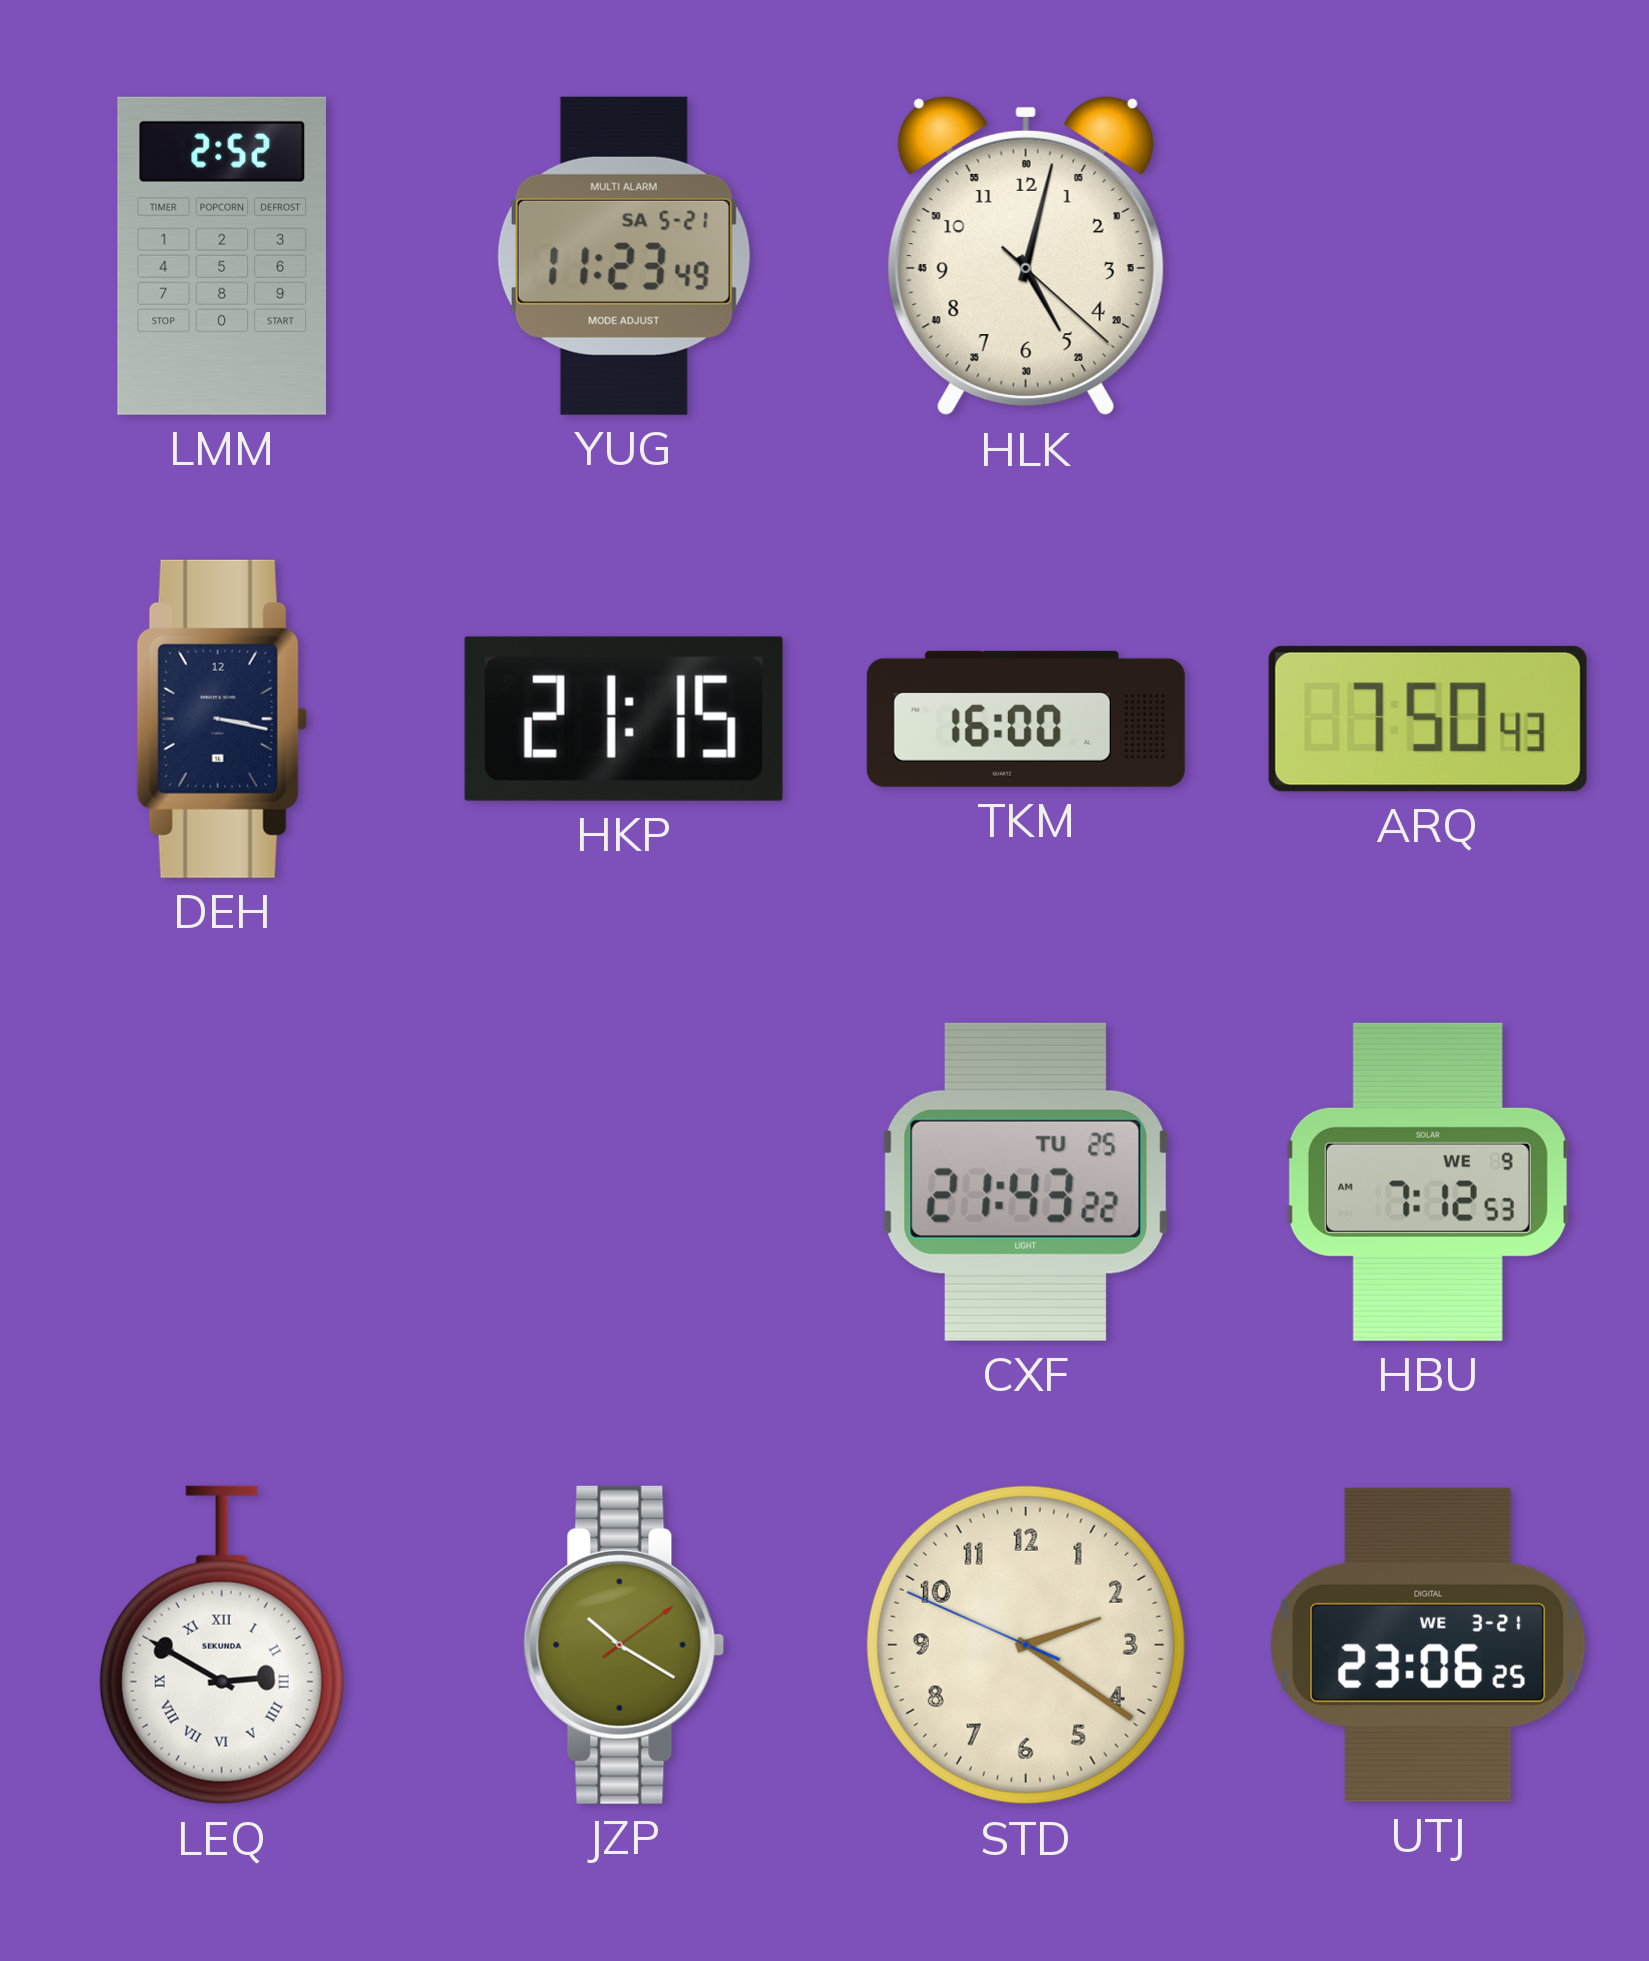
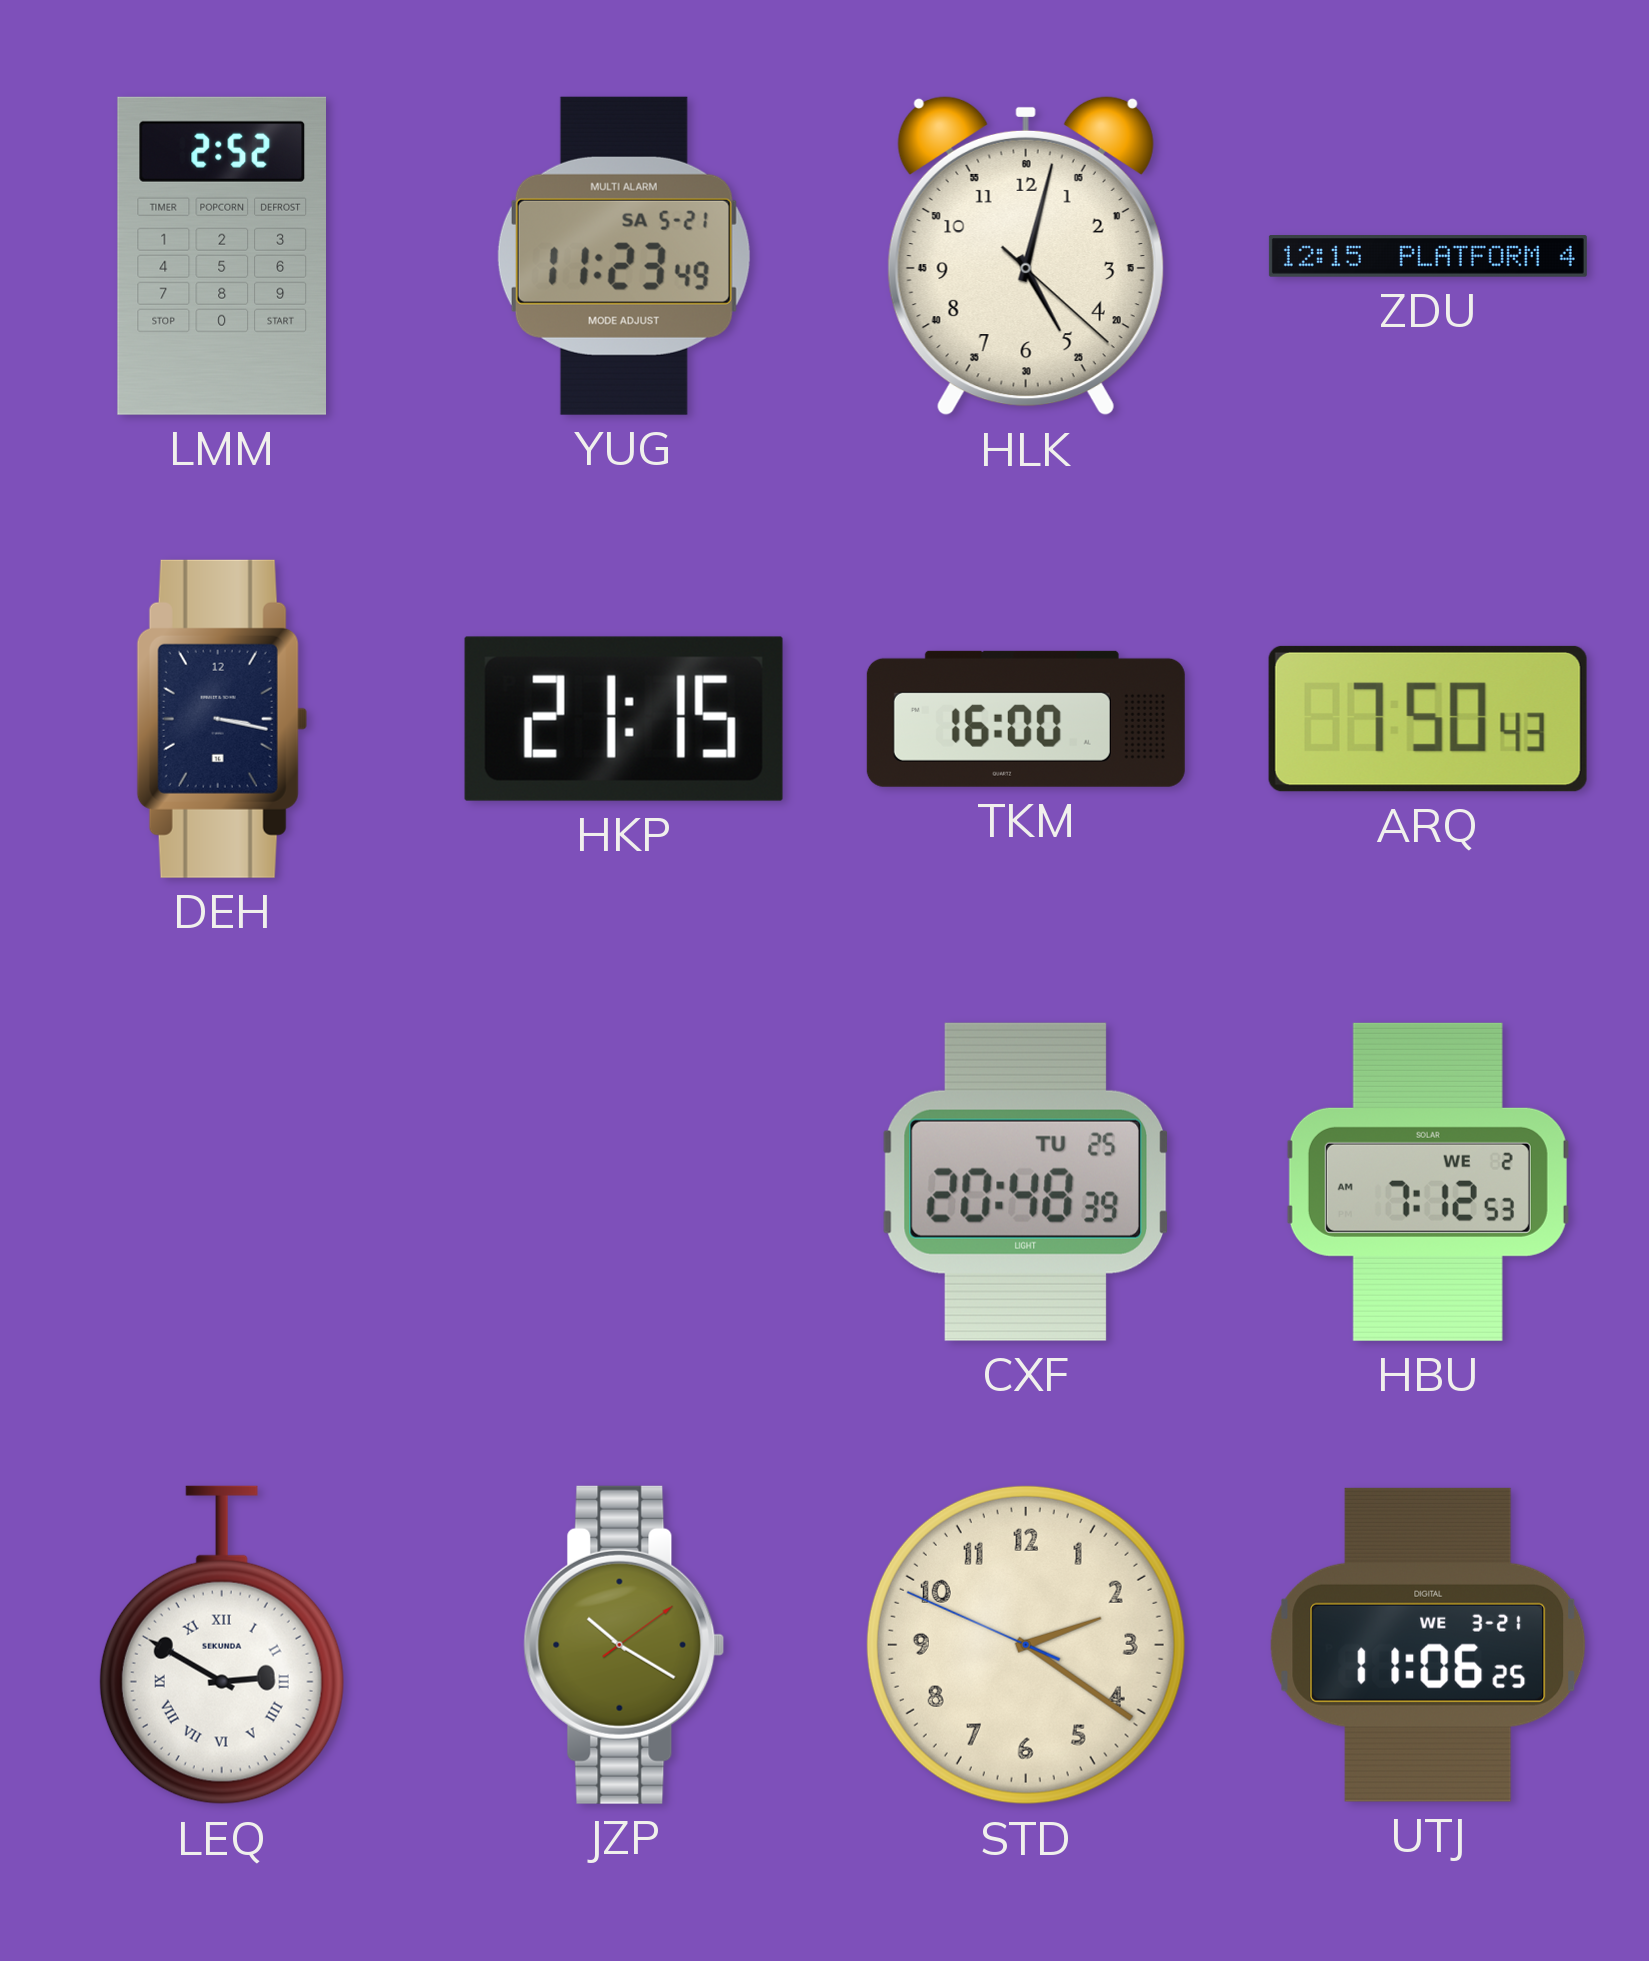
ZDU: none -> 12:15 (1428, 257)
CXF: 21:43 -> 20:48 (1025, 1182)
HBU date: WE 9 -> WE 2 (1428, 1182)
UTJ: 23:06 -> 11:06 (1428, 1645)
